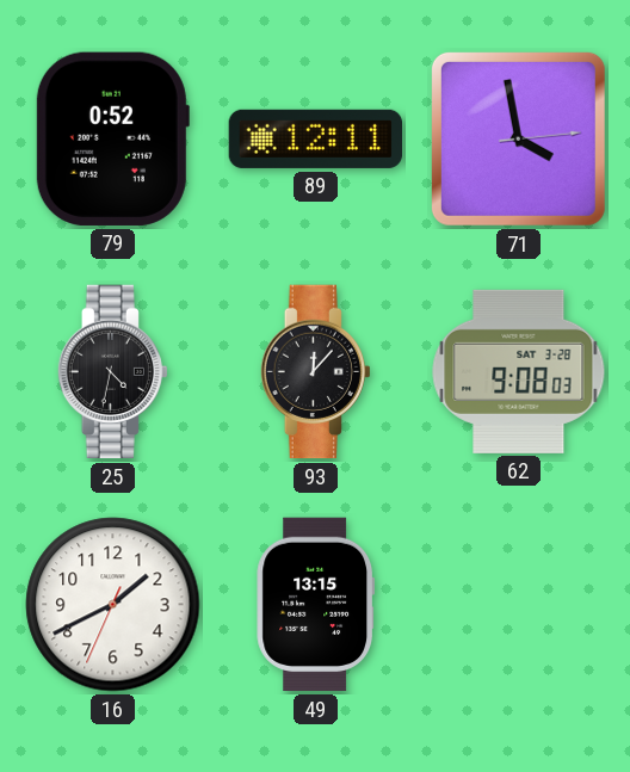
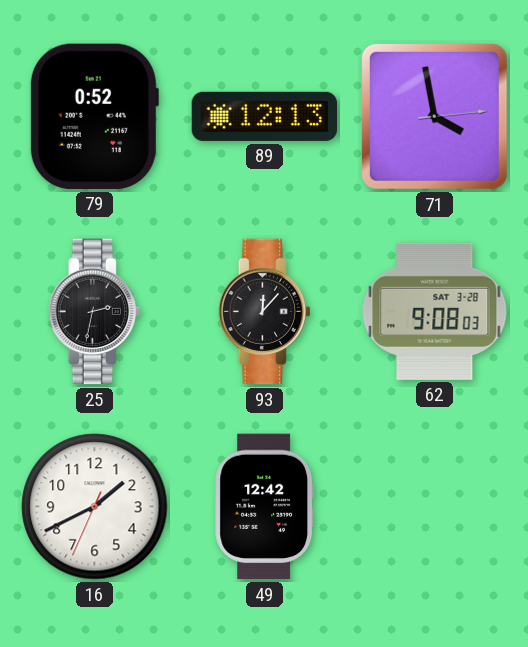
89: 12:11 -> 12:13 (265, 116)
25: 4:32 -> 2:32 (94, 312)
49: 13:15 -> 12:42 (264, 507)
